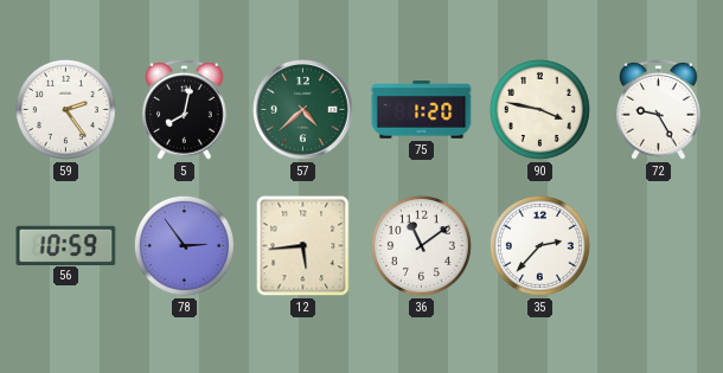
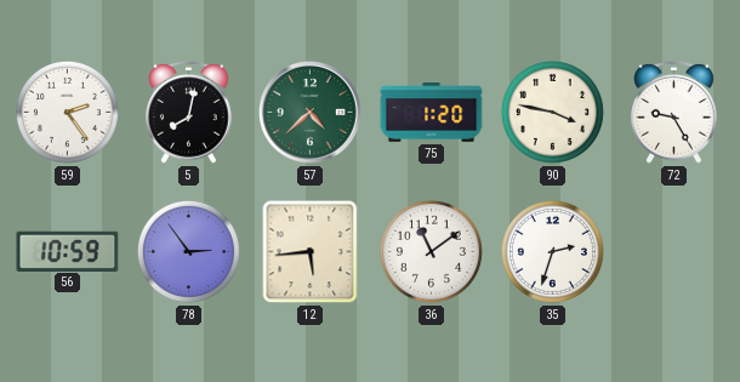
35: 2:37 -> 2:33 (552, 251)
